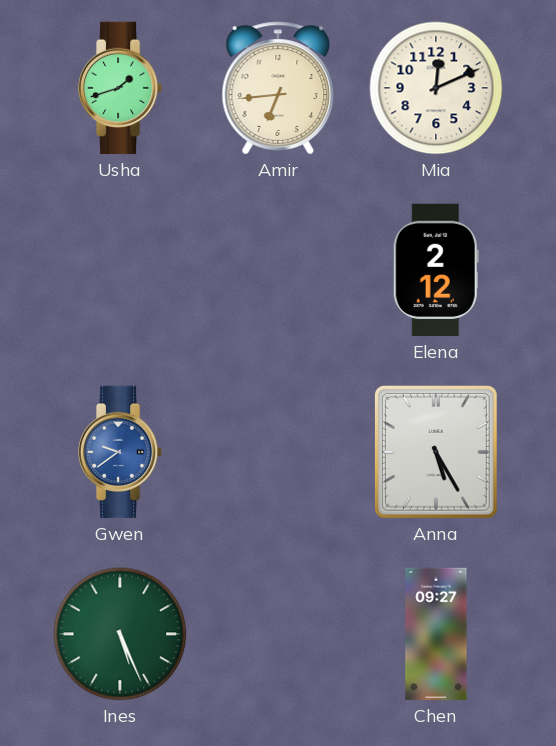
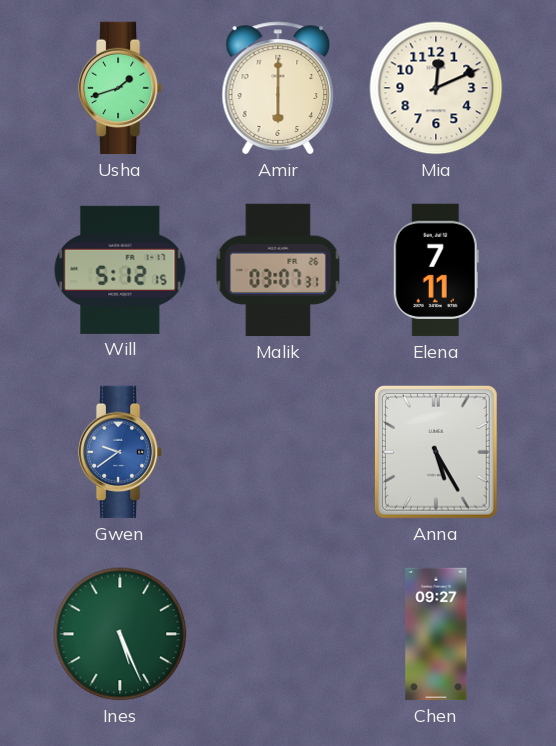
Amir: 6:44 -> 6:00 (278, 88)
Will: none -> 5:12 (120, 270)
Malik: none -> 03:07 (278, 270)
Elena: 2:12 -> 7:11 (436, 270)
